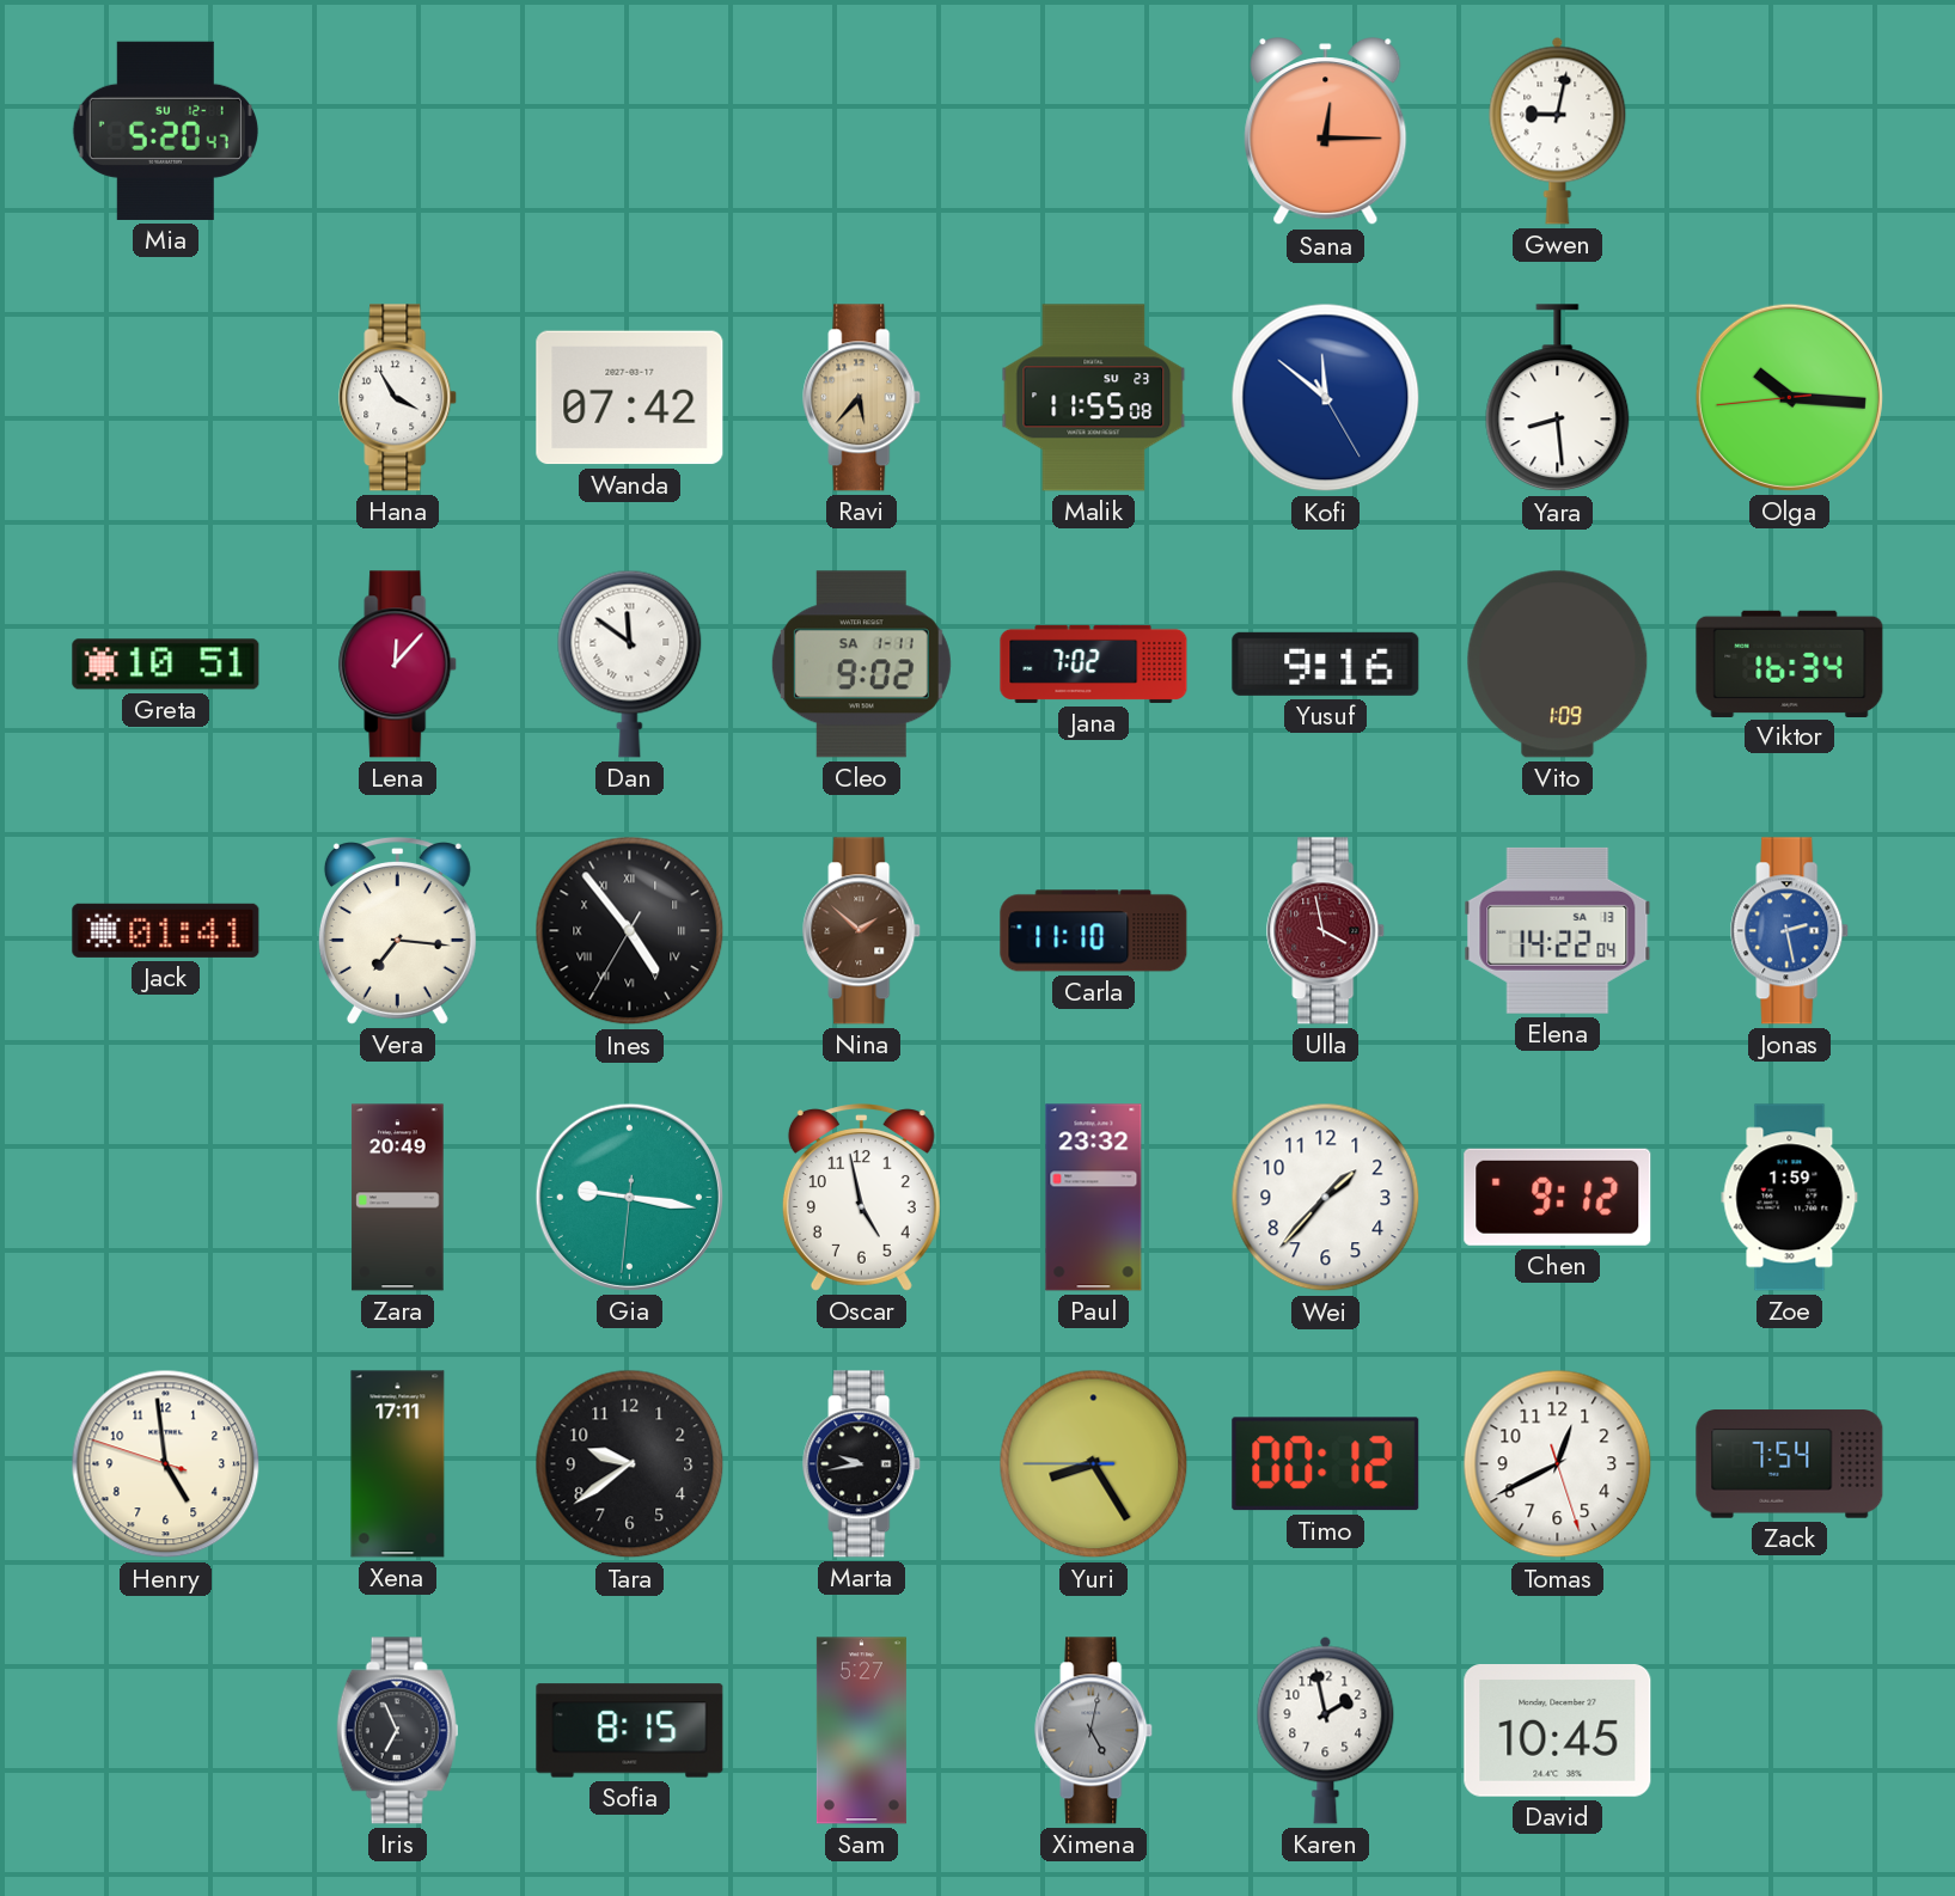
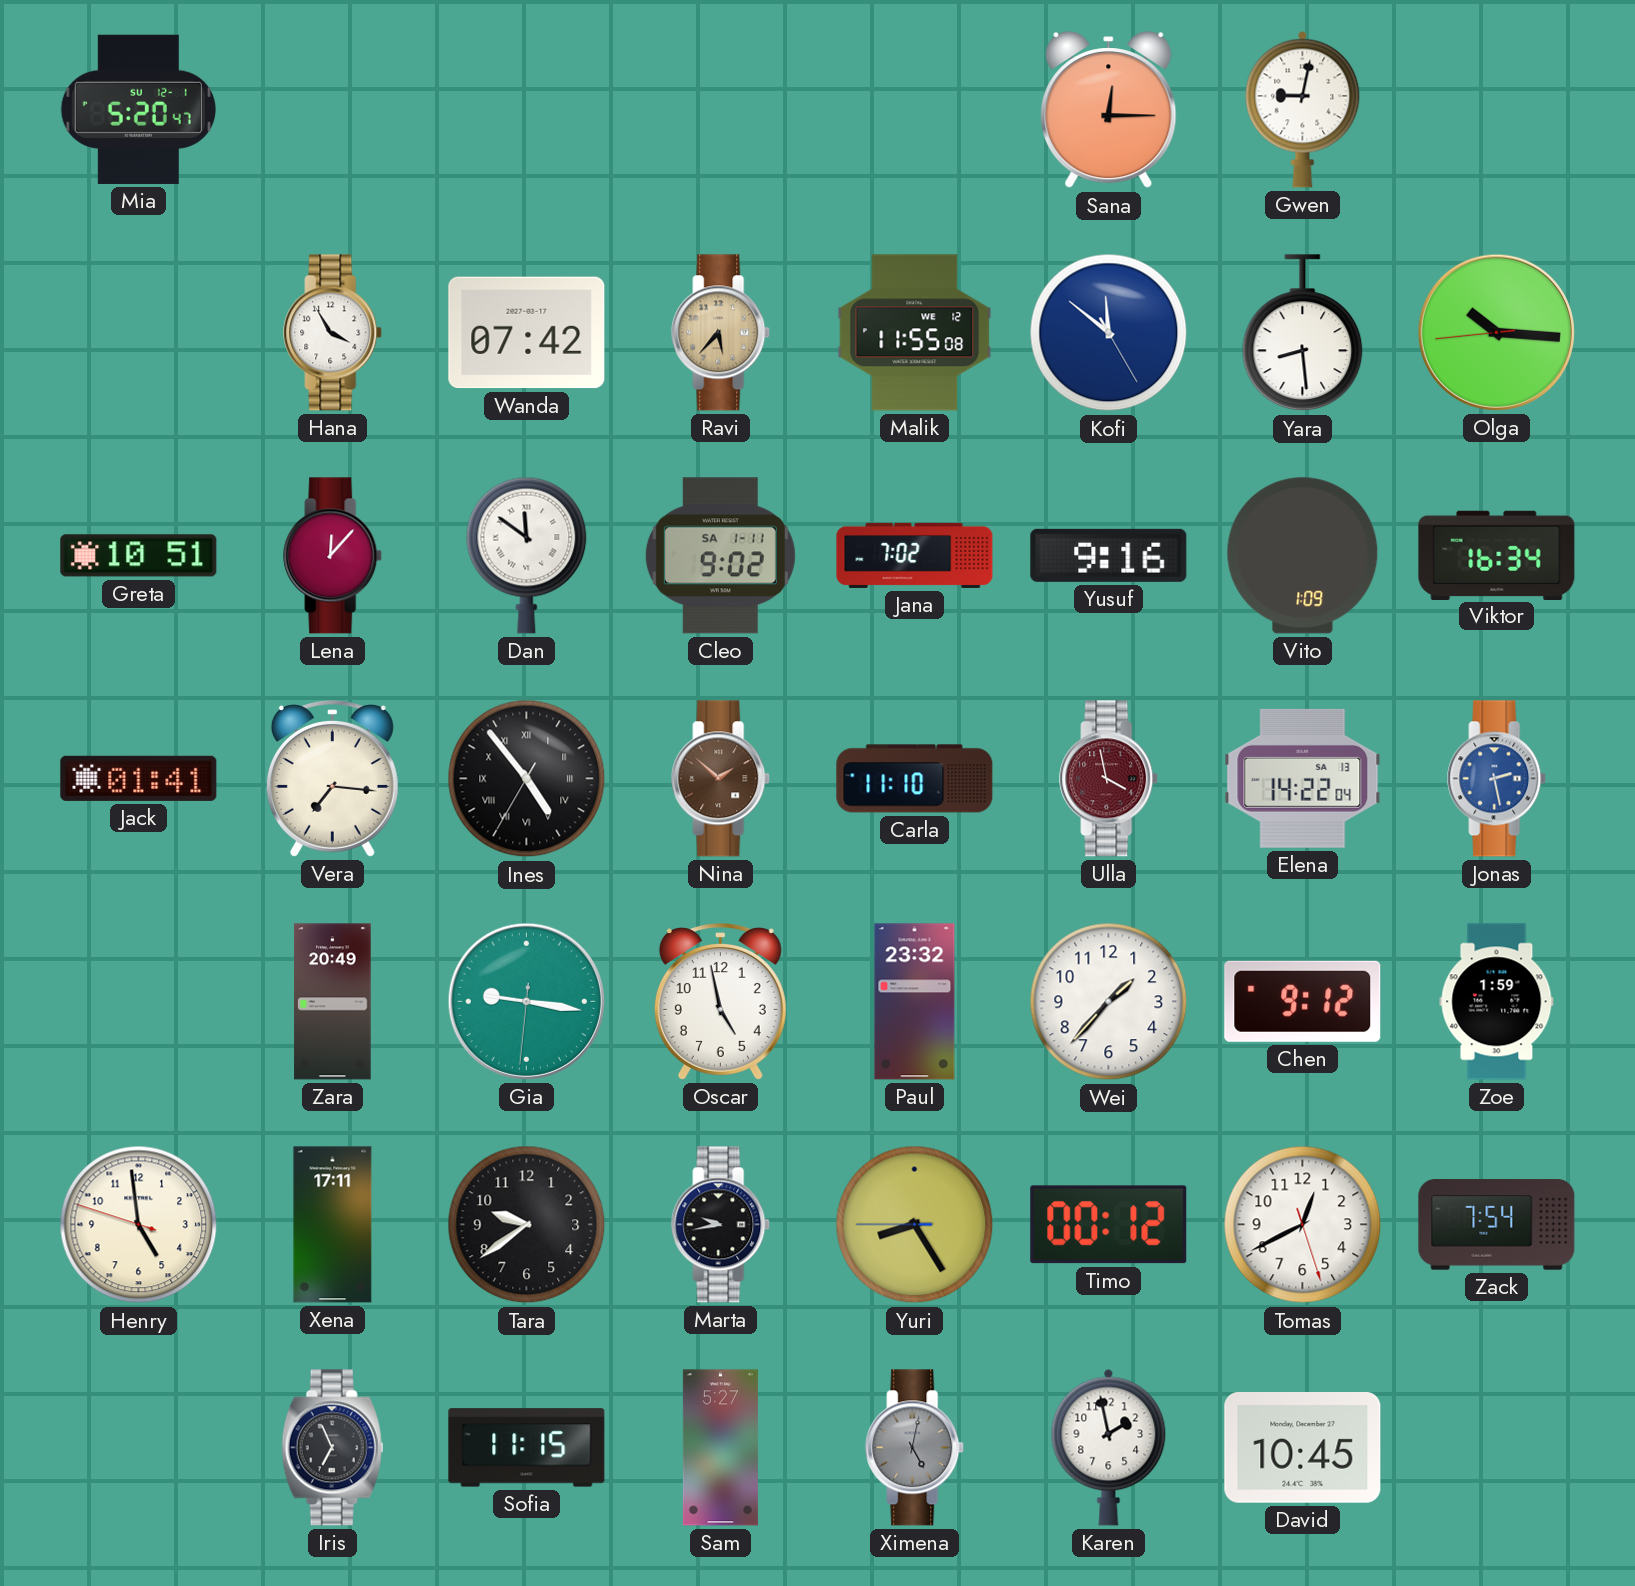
Malik date: SU 23 -> WE 12 (915, 333)
Sofia: 8:15 -> 11:15 (527, 1448)
